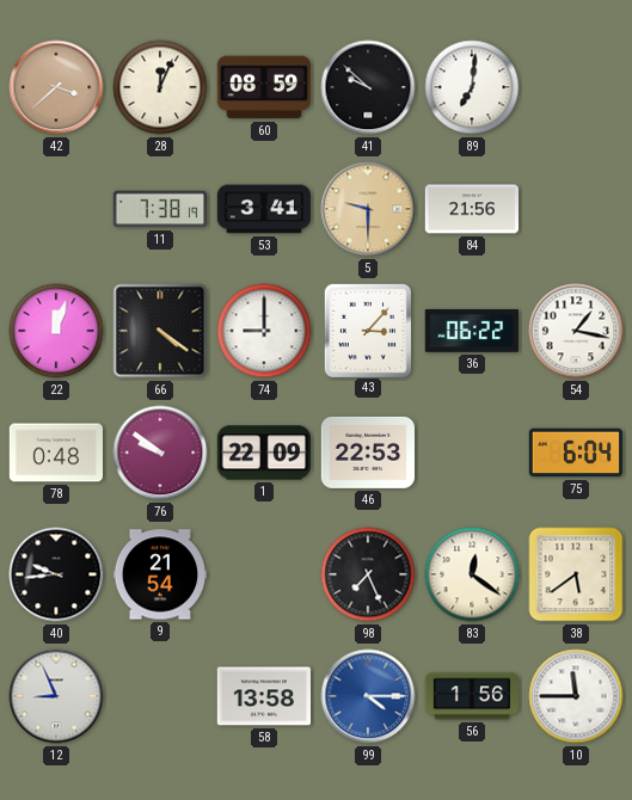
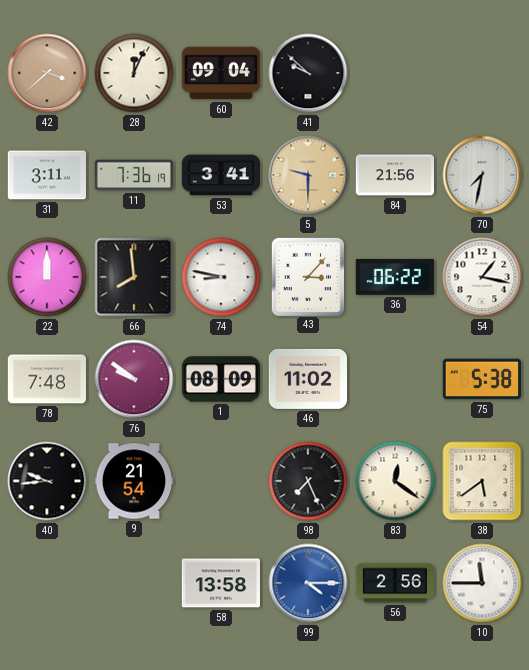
60: 08:59 -> 09:04 (220, 73)
89: 7:01 -> none (472, 87)
31: none -> 3:11 (46, 175)
11: 7:38 -> 7:36 (133, 175)
70: none -> 7:32 (482, 175)
22: 12:03 -> 12:00 (47, 277)
66: 4:21 -> 7:59 (134, 277)
74: 9:00 -> 8:47 (221, 277)
78: 0:48 -> 7:48 (46, 379)
1: 22:09 -> 08:09 (220, 379)
46: 22:53 -> 11:02 (307, 379)
75: 6:04 -> 5:38 (481, 379)
12: 8:56 -> none (56, 696)
56: 1:56 -> 2:56 (394, 583)
